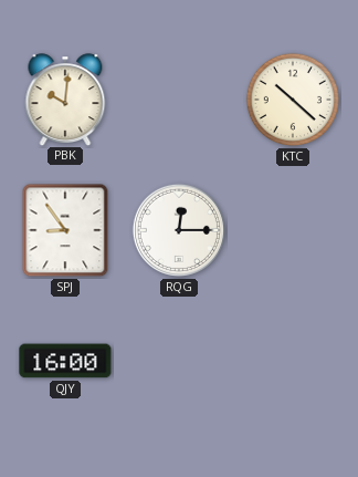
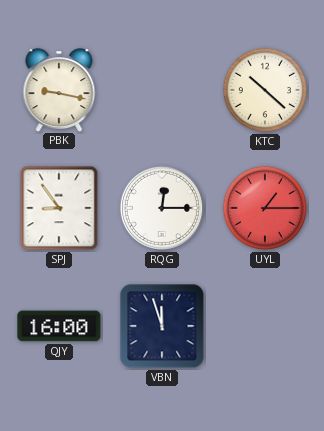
PBK: 10:01 -> 9:17 (59, 90)
UYL: none -> 1:15 (265, 208)
VBN: none -> 11:57 (162, 326)
